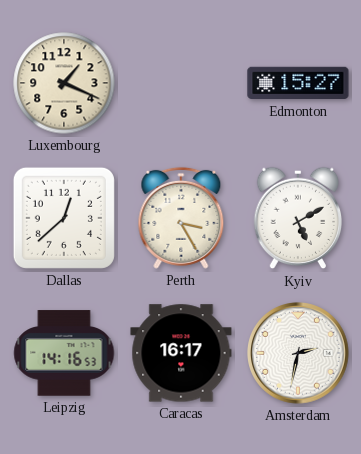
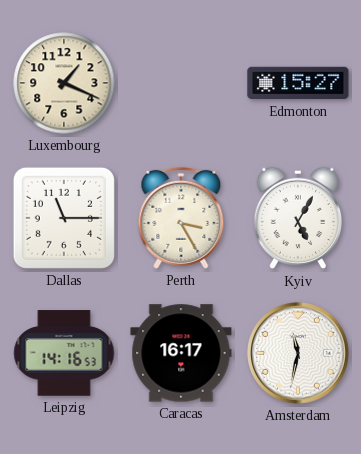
Dallas: 12:38 -> 11:15 (64, 218)
Kyiv: 5:10 -> 5:05 (298, 218)
Amsterdam: 2:32 -> 11:32 (299, 354)
